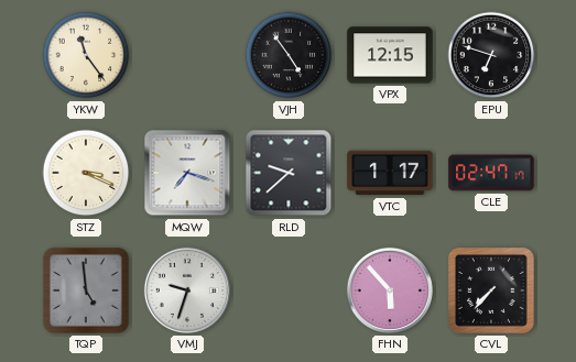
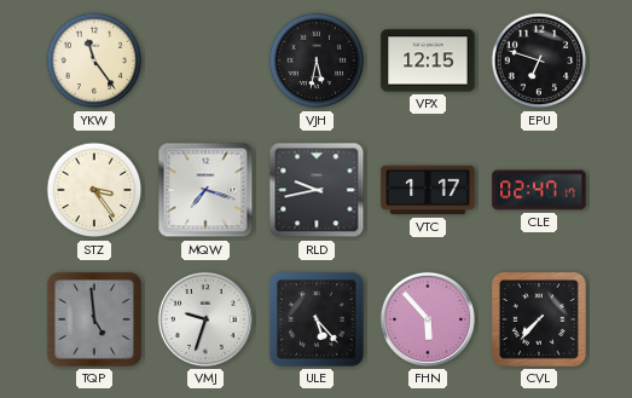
VJH: 4:54 -> 5:32 (317, 60)
STZ: 3:19 -> 3:24 (94, 190)
RLD: 9:38 -> 9:43 (317, 190)
ULE: none -> 5:23 (317, 319)
